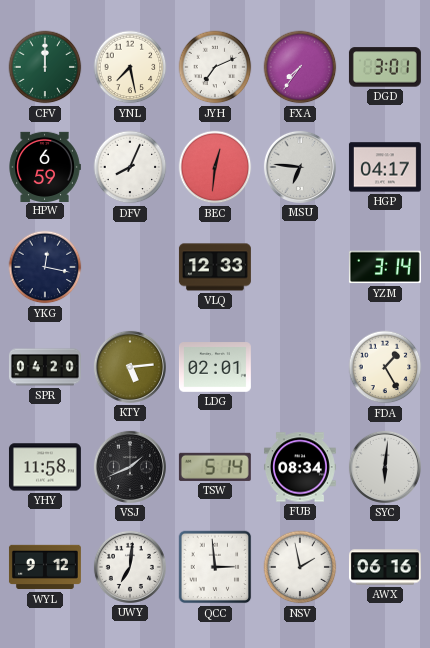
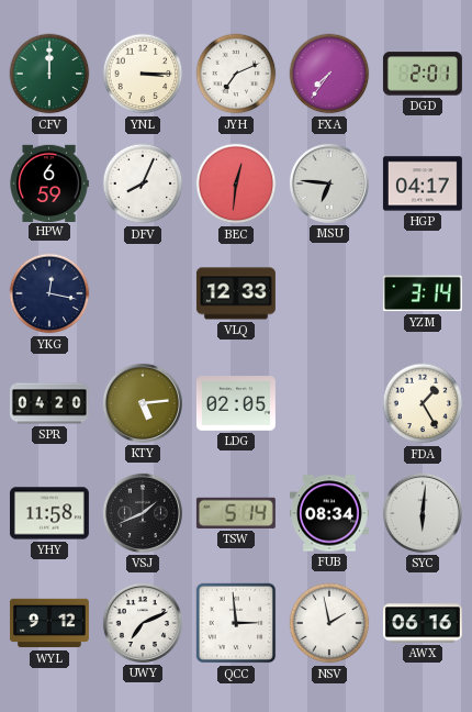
YNL: 7:28 -> 3:15 (143, 74)
DGD: 3:01 -> 2:01 (423, 74)
LDG: 02:01 -> 02:05 (236, 403)
UWY: 7:01 -> 7:11 (143, 623)
